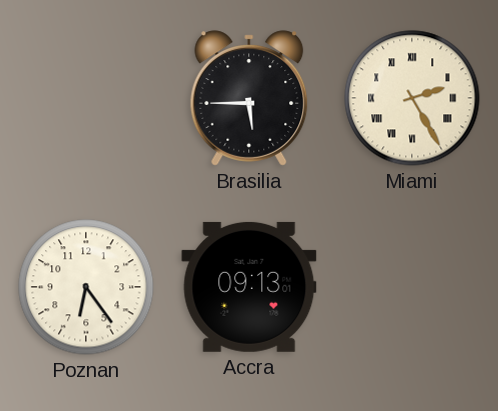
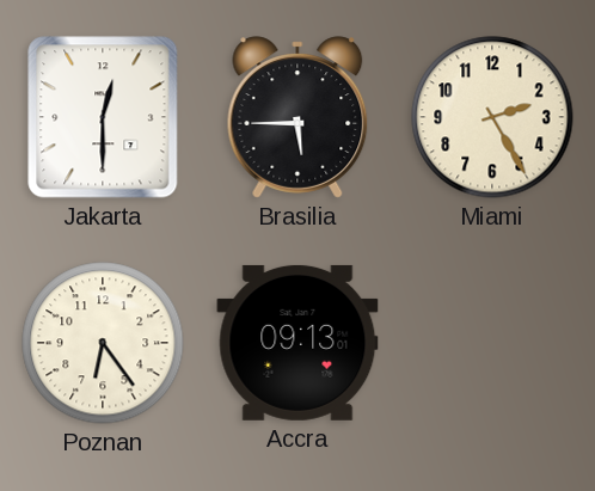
Jakarta: none -> 12:30 (103, 117)
Miami numerals: Roman -> Arabic (492, 117)
